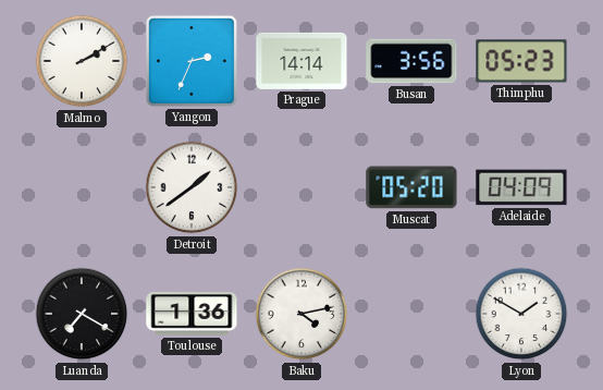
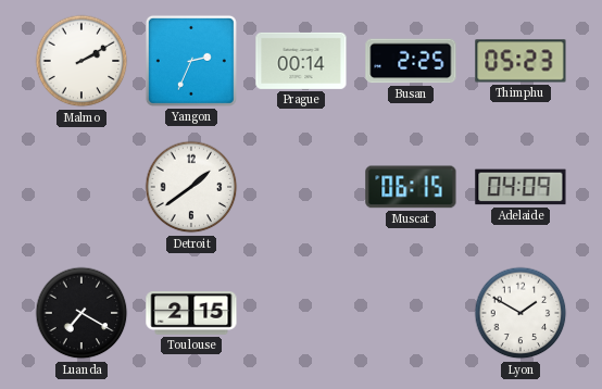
Prague: 14:14 -> 00:14 (301, 61)
Busan: 3:56 -> 2:25 (411, 61)
Muscat: 05:20 -> 06:15 (411, 187)
Toulouse: 1:36 -> 2:15 (191, 314)
Baku: 4:13 -> none (301, 314)
